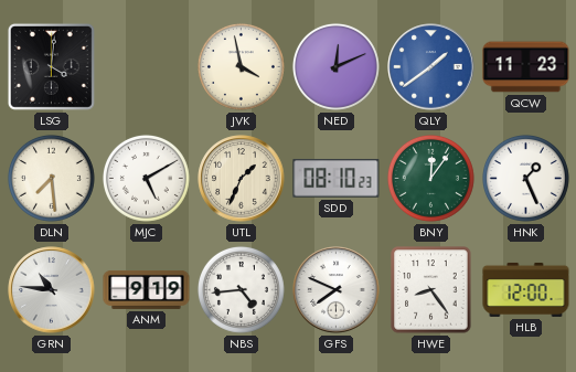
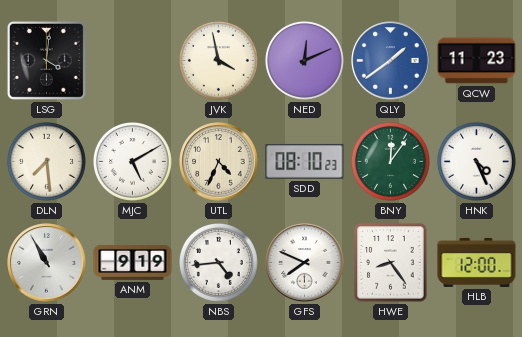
UTL: 1:34 -> 4:34 (219, 162)
HNK: 1:26 -> 4:26 (476, 161)
GRN: 10:46 -> 10:55 (47, 263)
